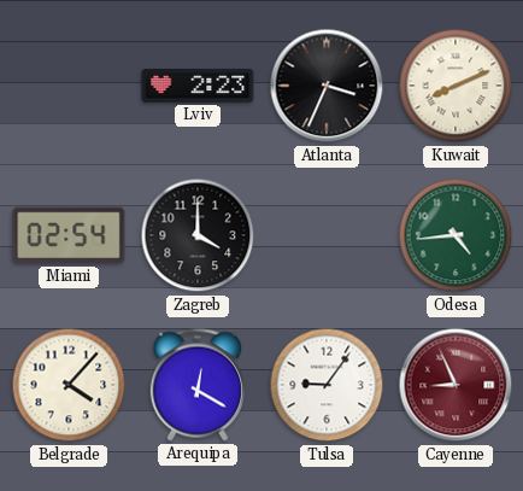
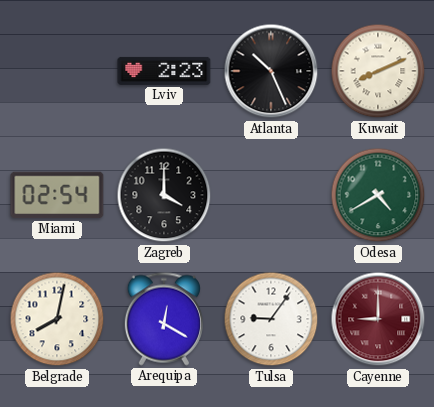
Atlanta: 3:34 -> 10:26 (271, 71)
Odesa: 4:44 -> 4:40 (378, 195)
Belgrade: 4:07 -> 8:02 (57, 319)
Cayenne: 8:56 -> 9:00 (378, 319)
